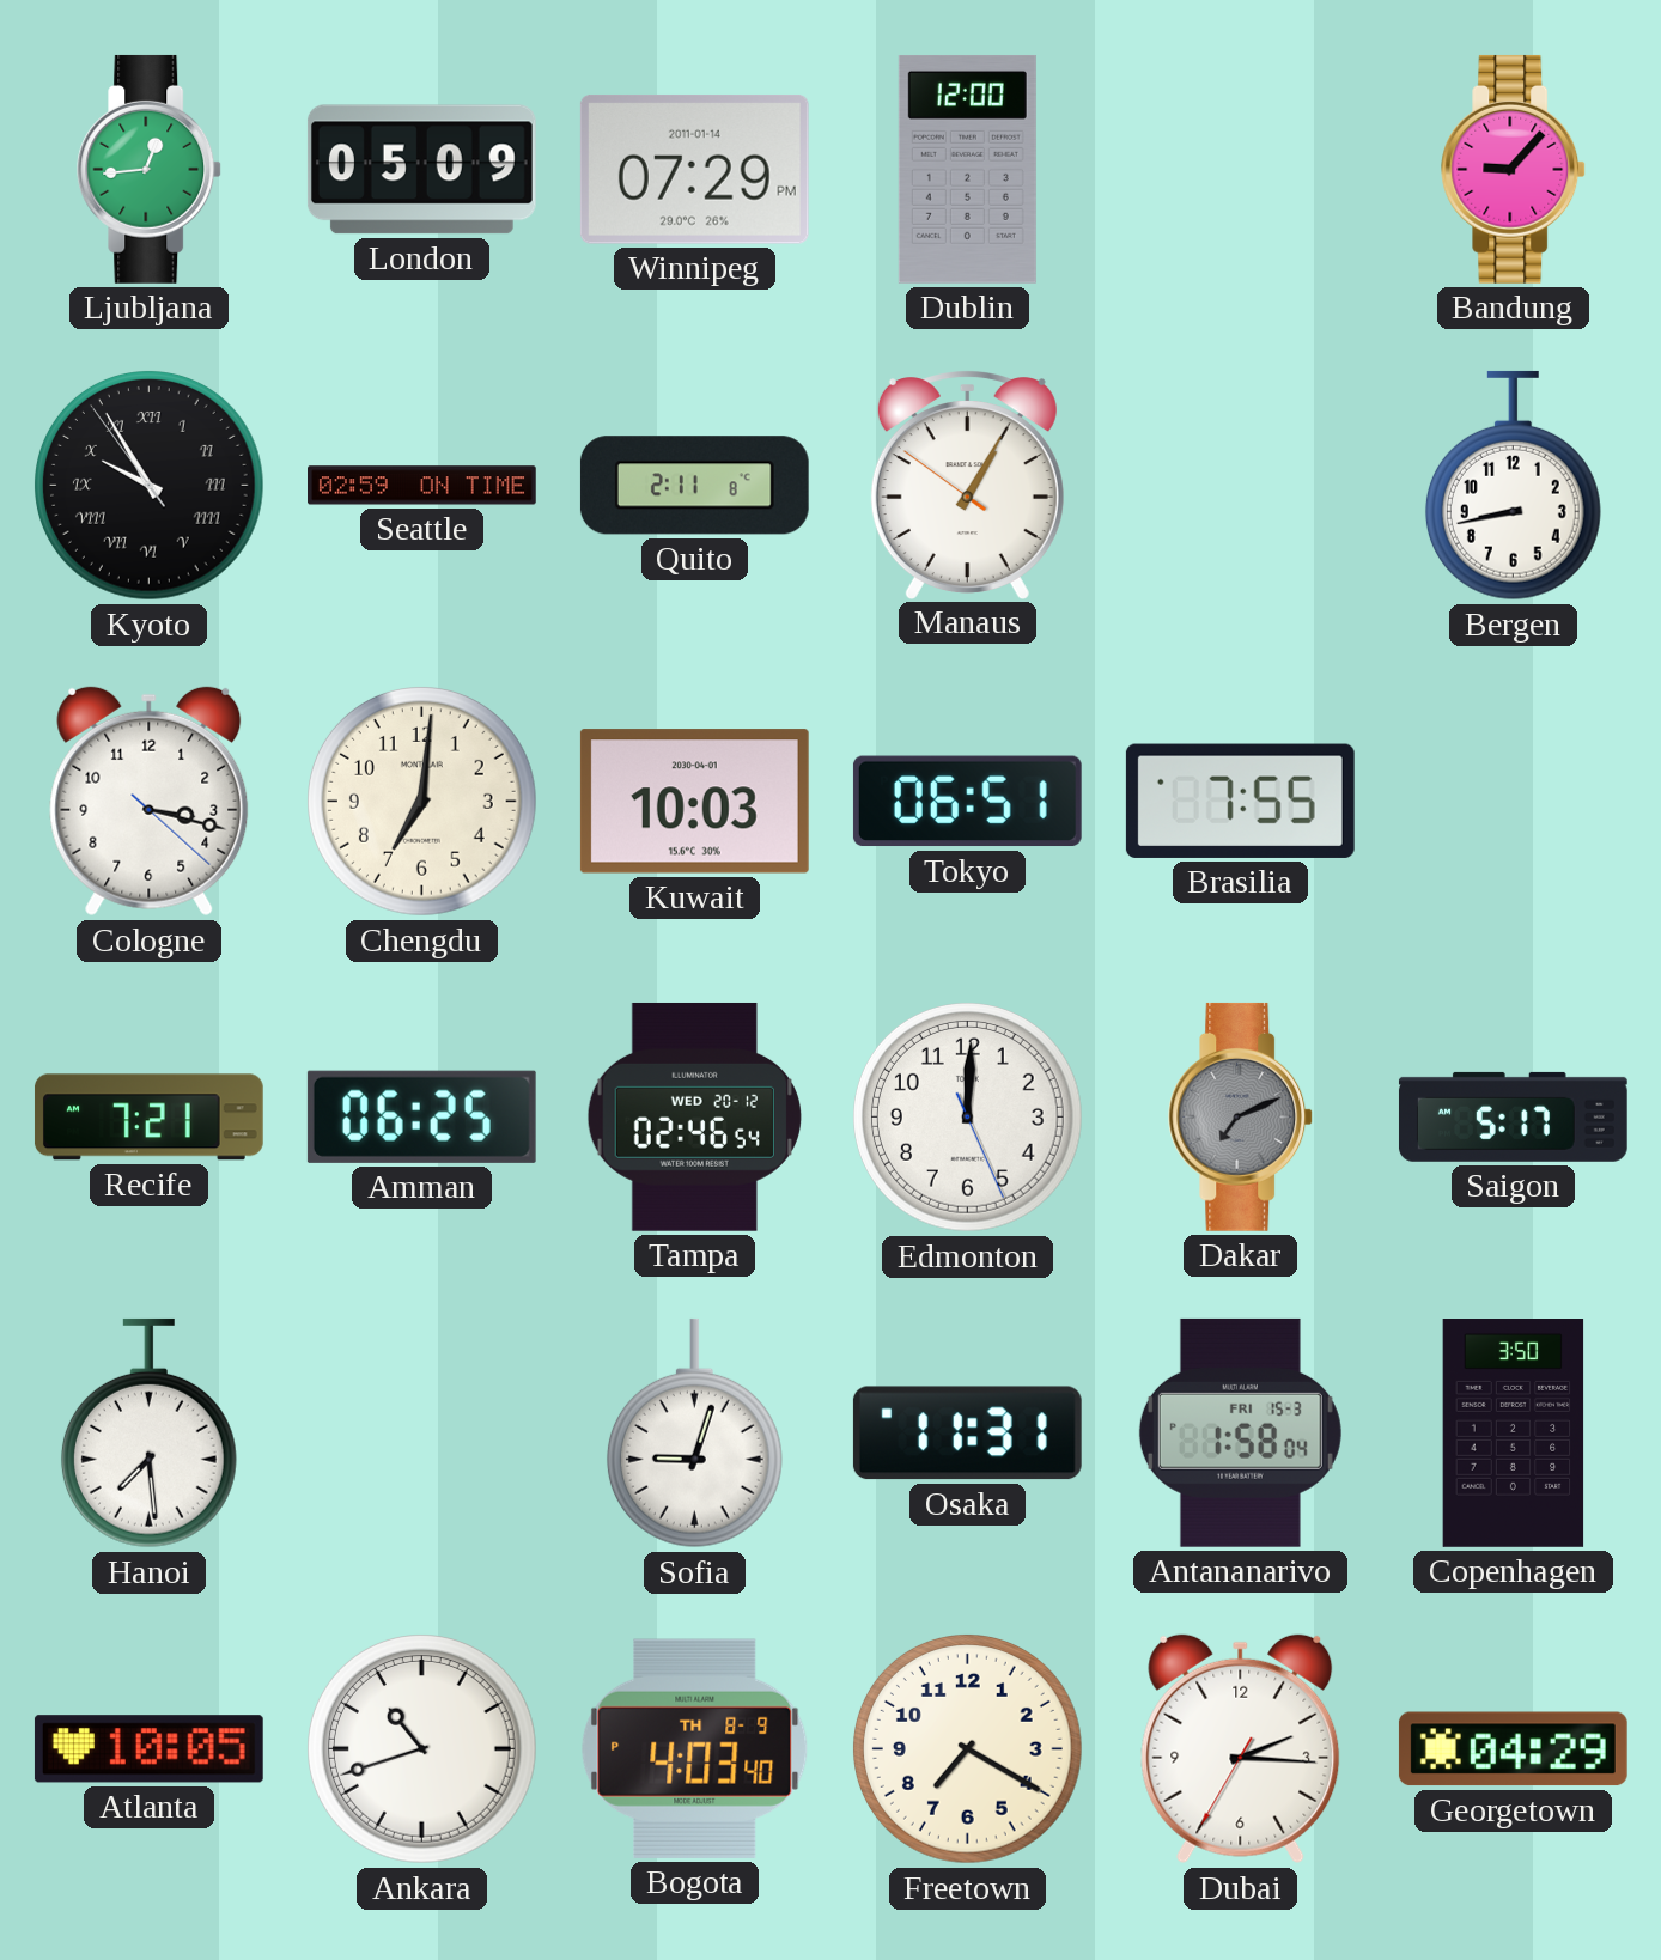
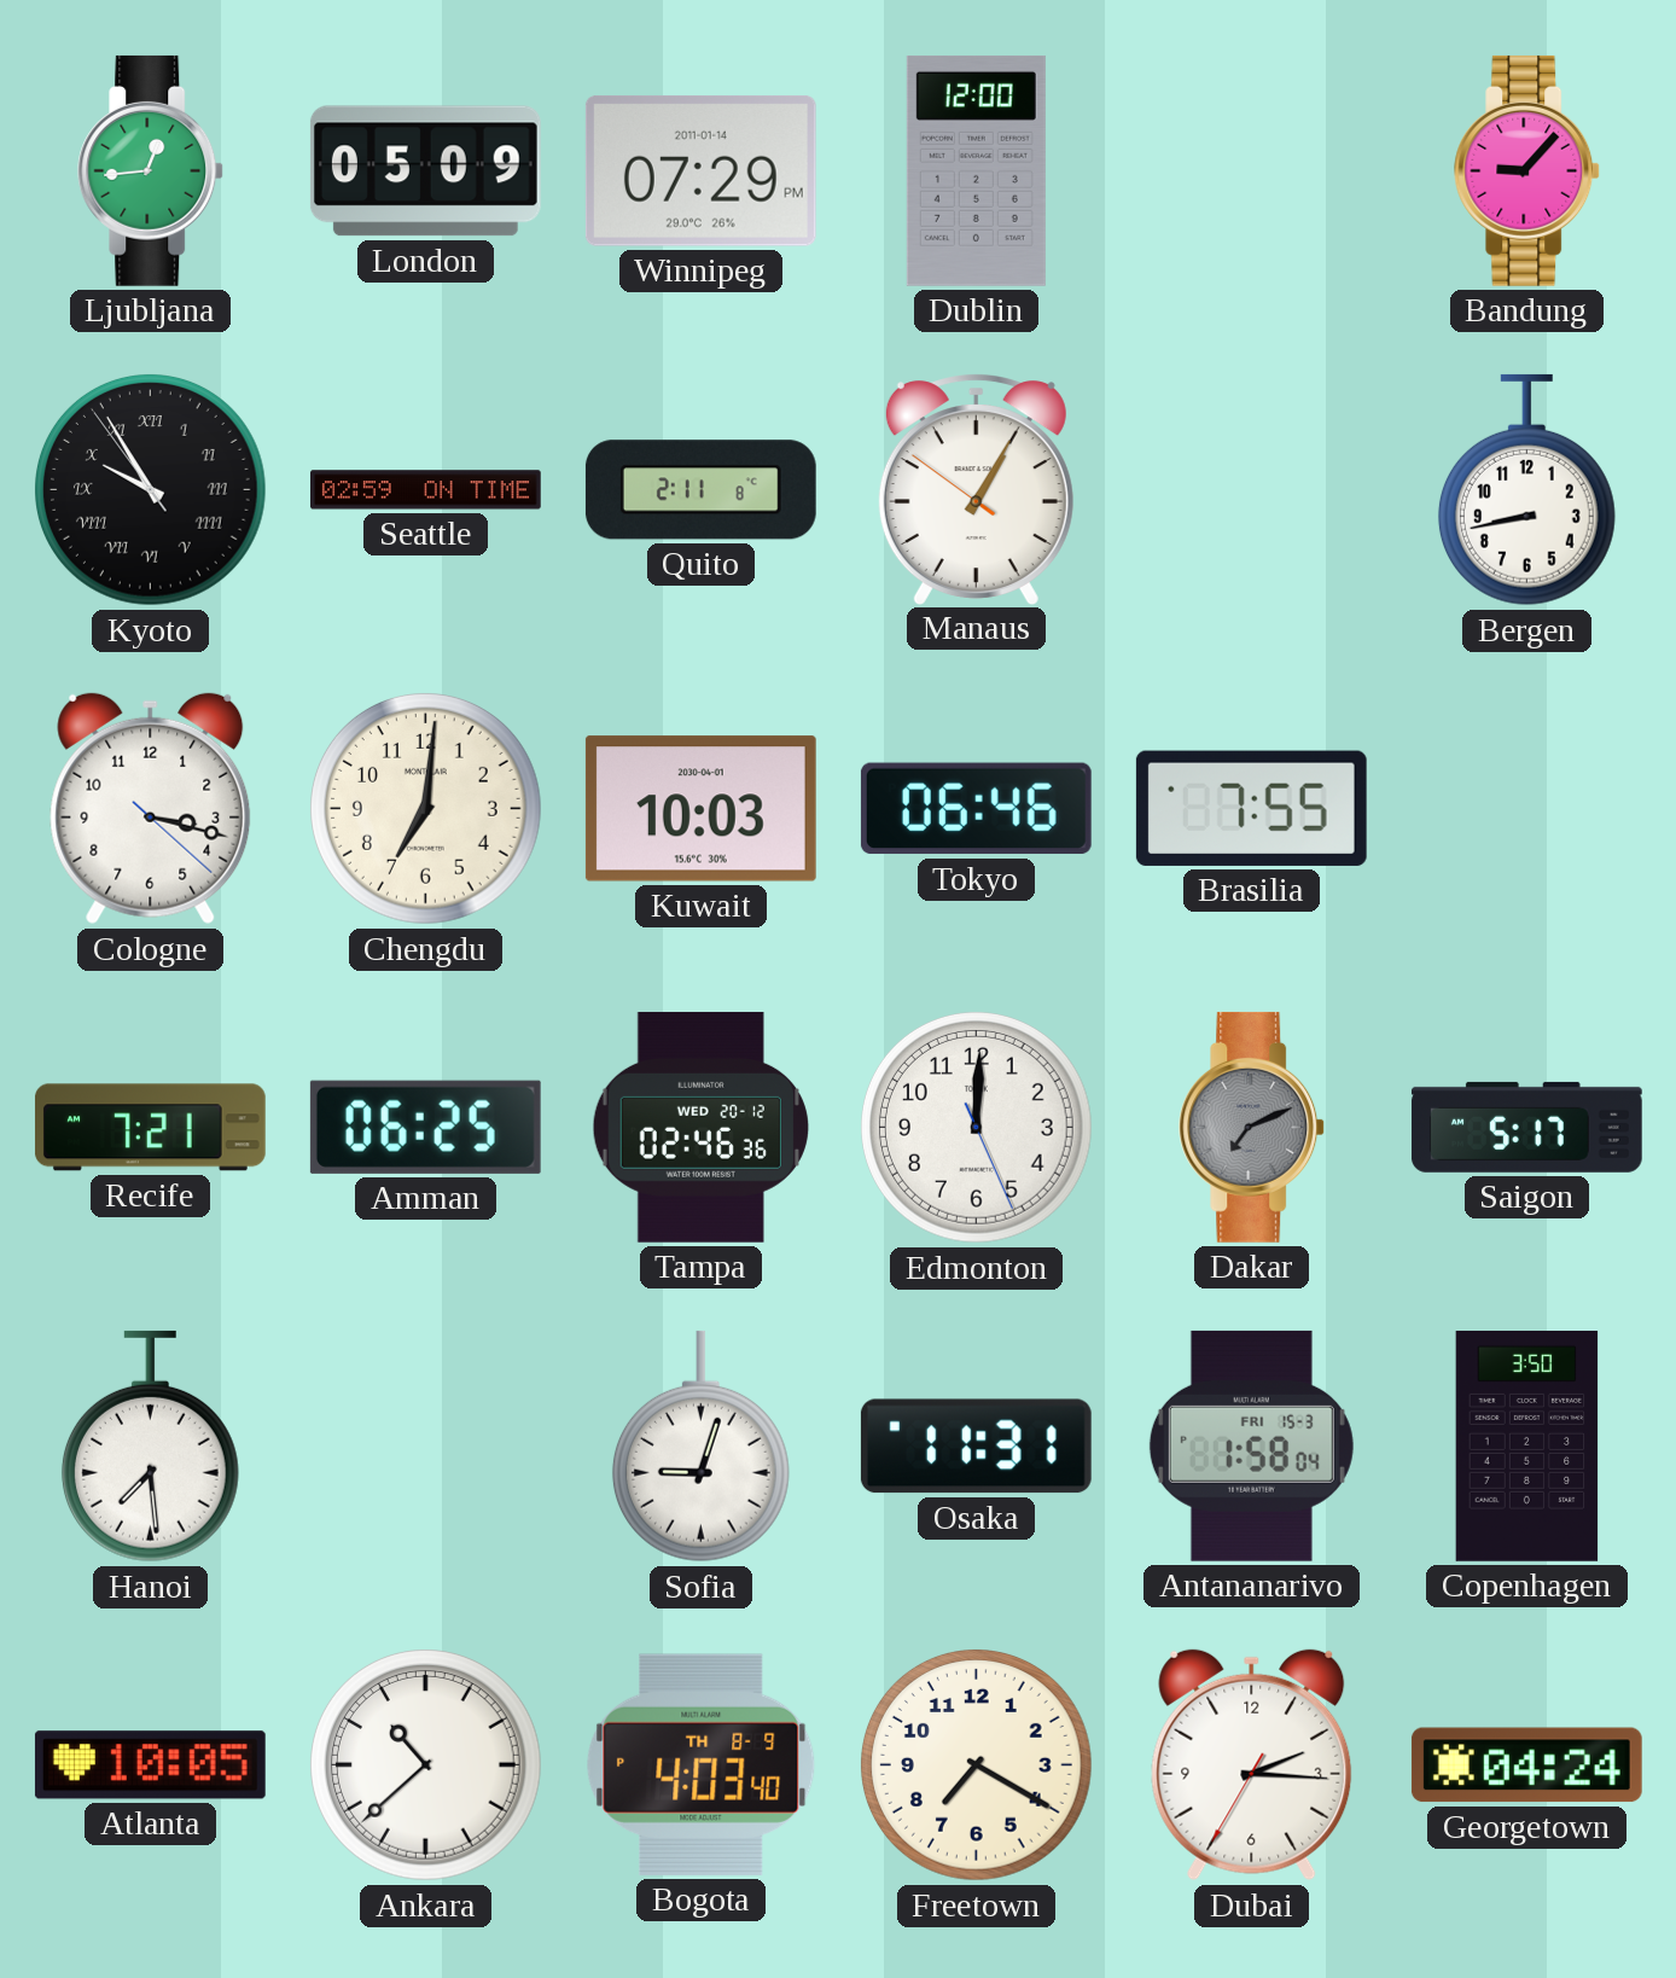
Tokyo: 06:51 -> 06:46 (976, 809)
Tampa: 02:46:54 -> 02:46:36 (700, 1127)
Ankara: 10:42 -> 10:38 (426, 1765)
Georgetown: 04:29 -> 04:24 (1526, 1765)
